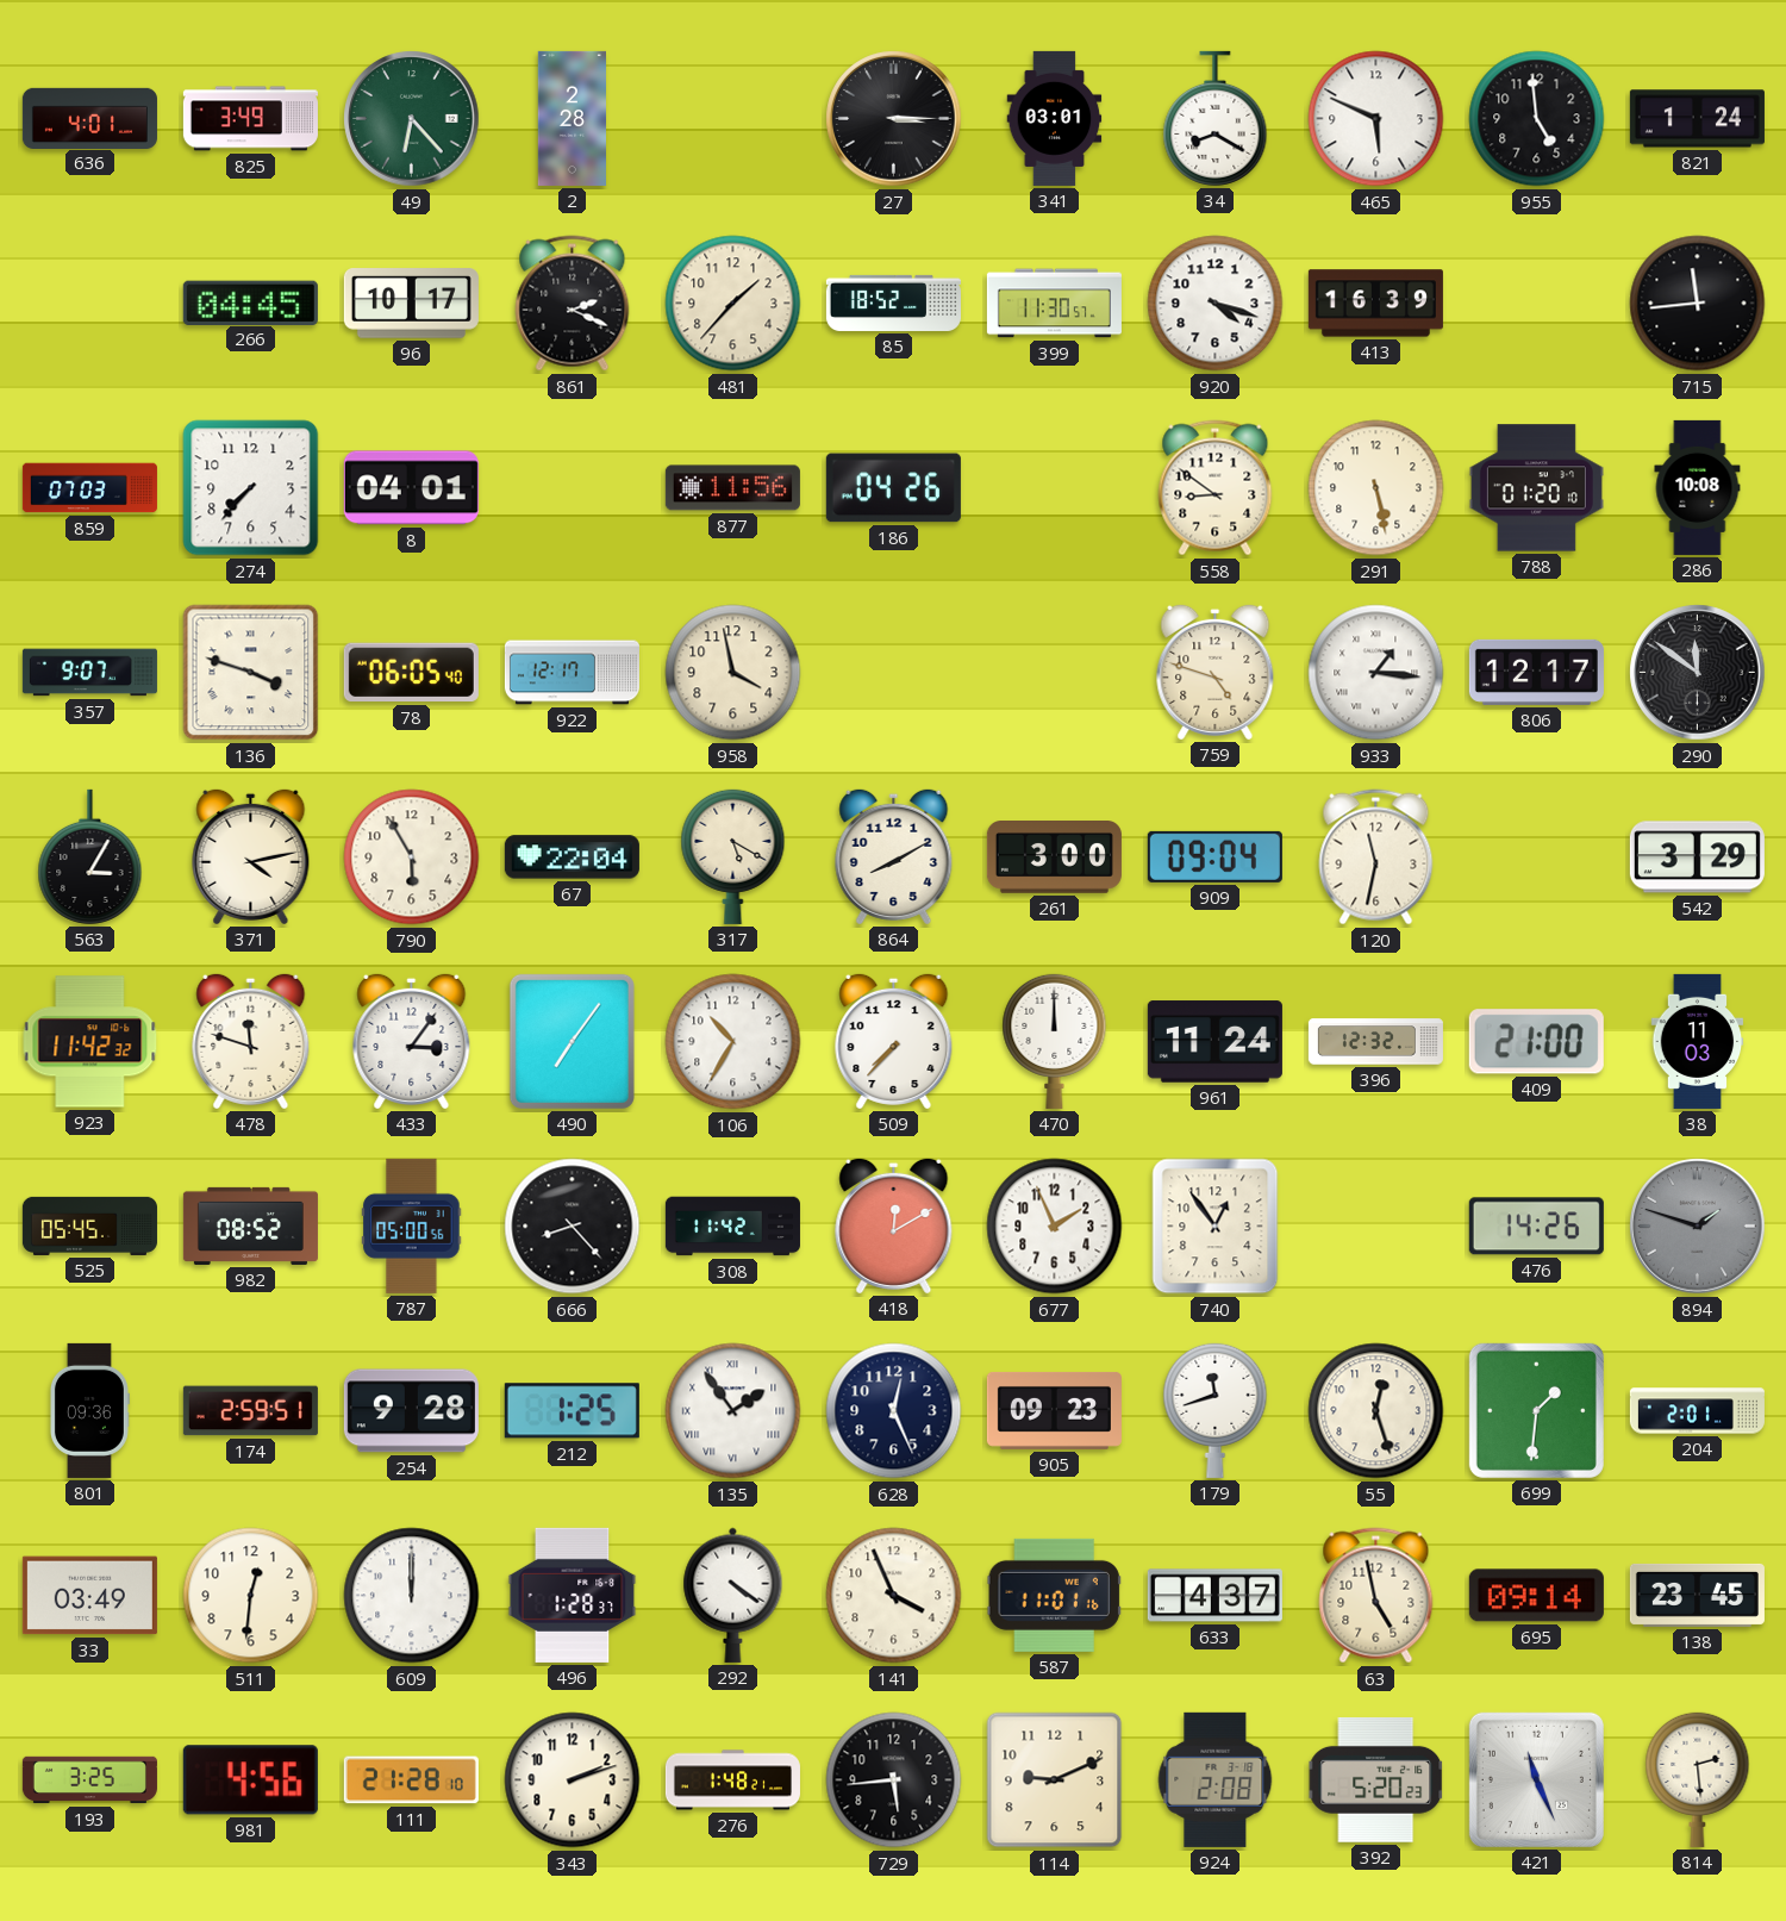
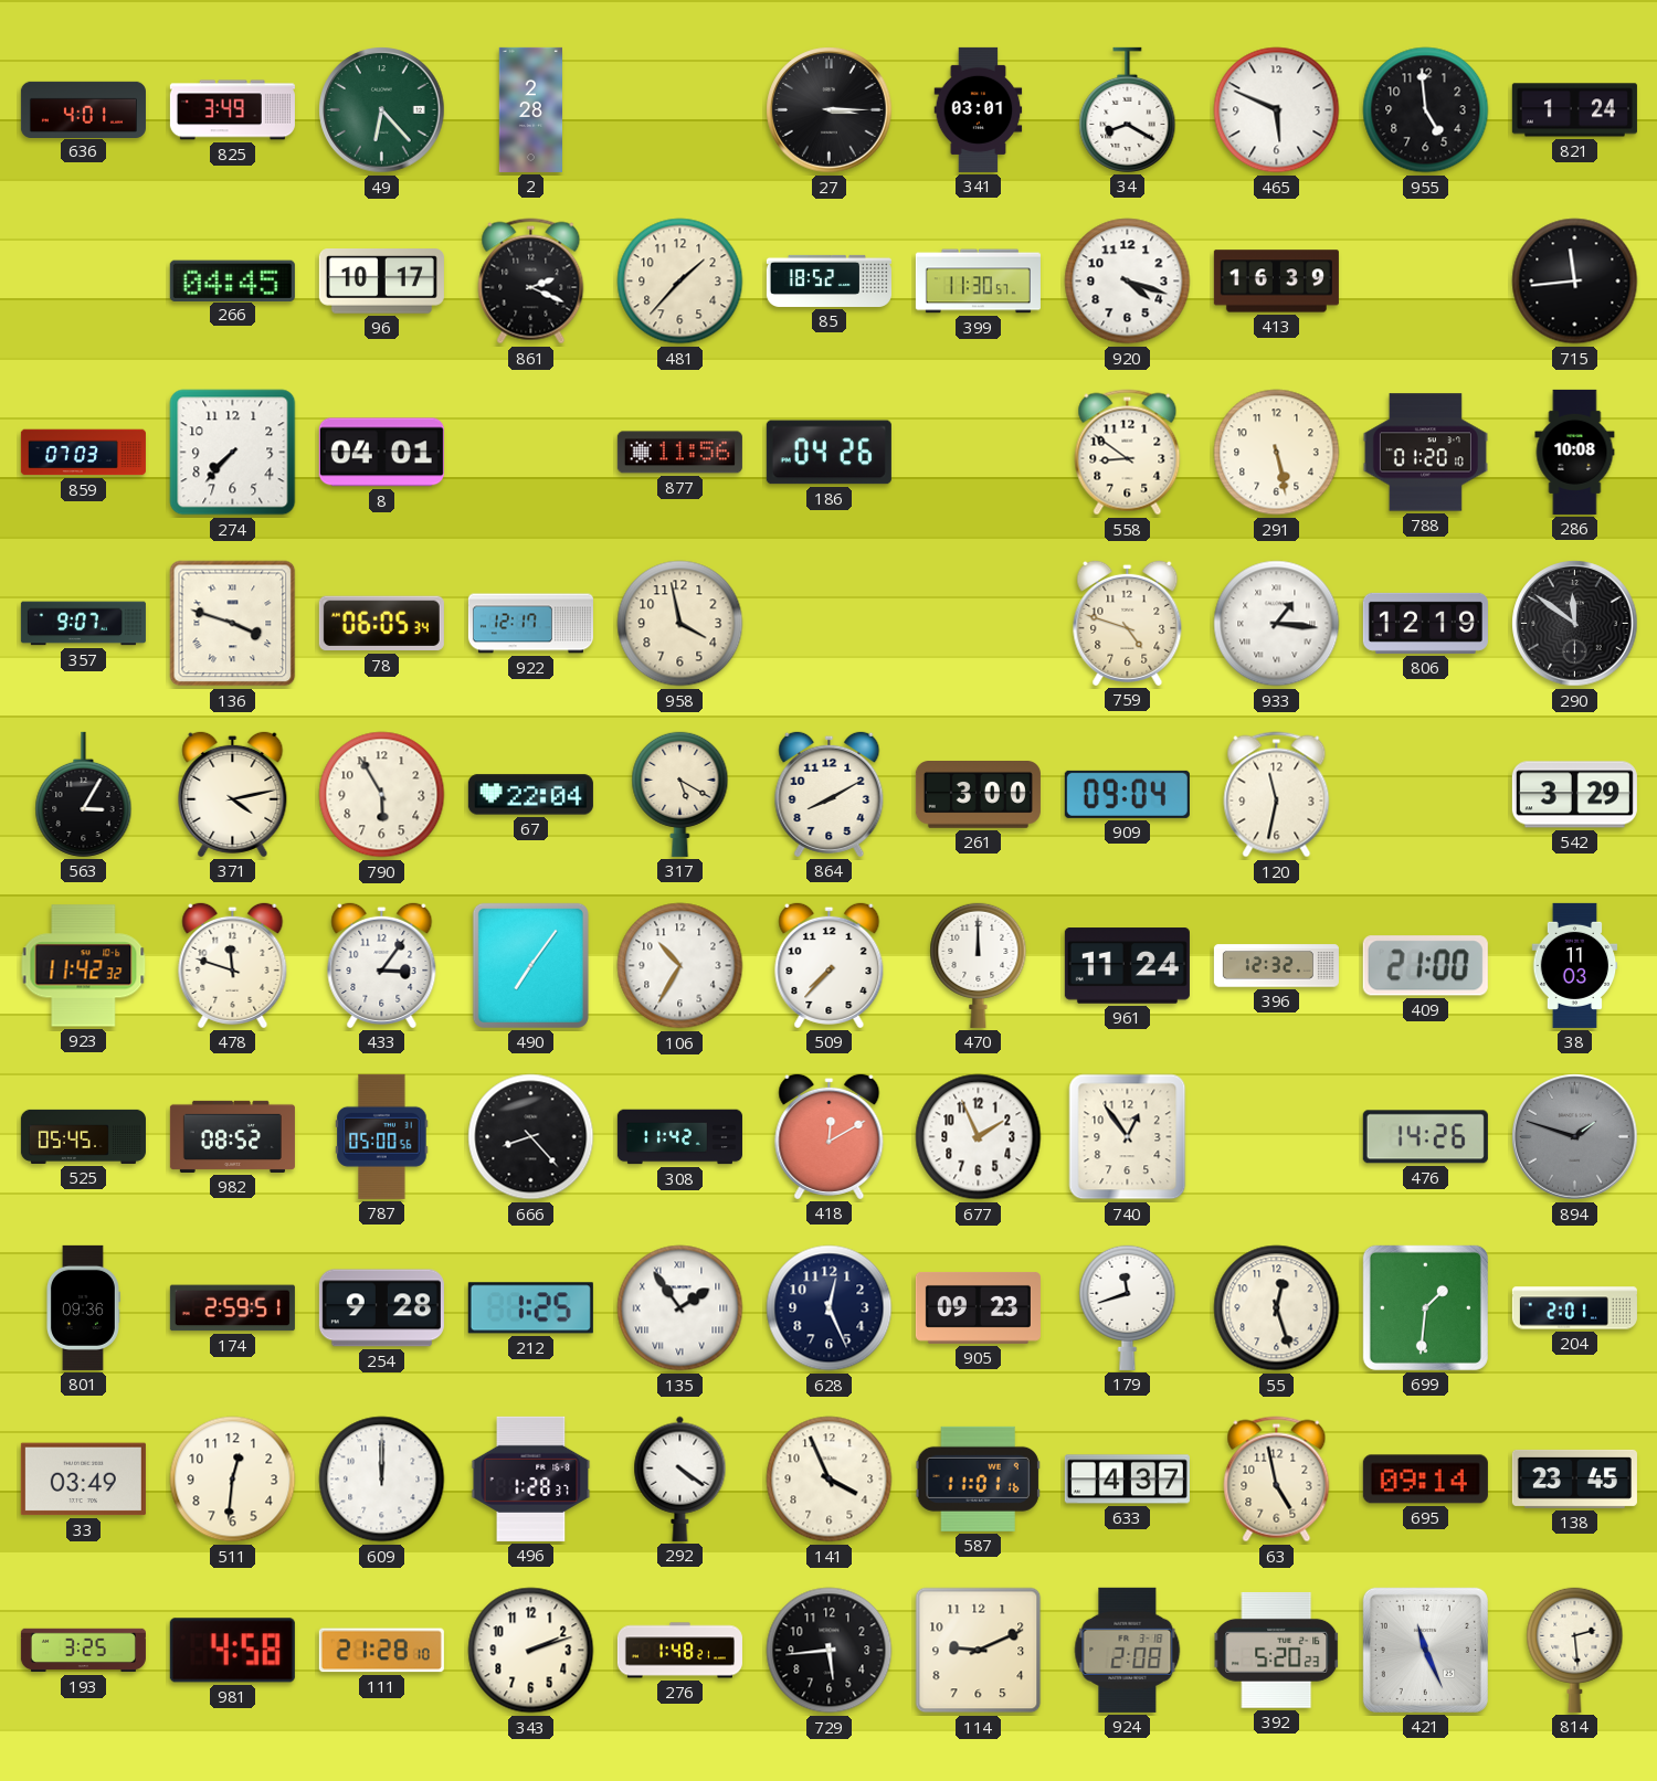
78: 06:05:40 -> 06:05:34 (381, 624)
806: 12:17 -> 12:19 (1425, 623)
981: 4:56 -> 4:58 (232, 1651)
